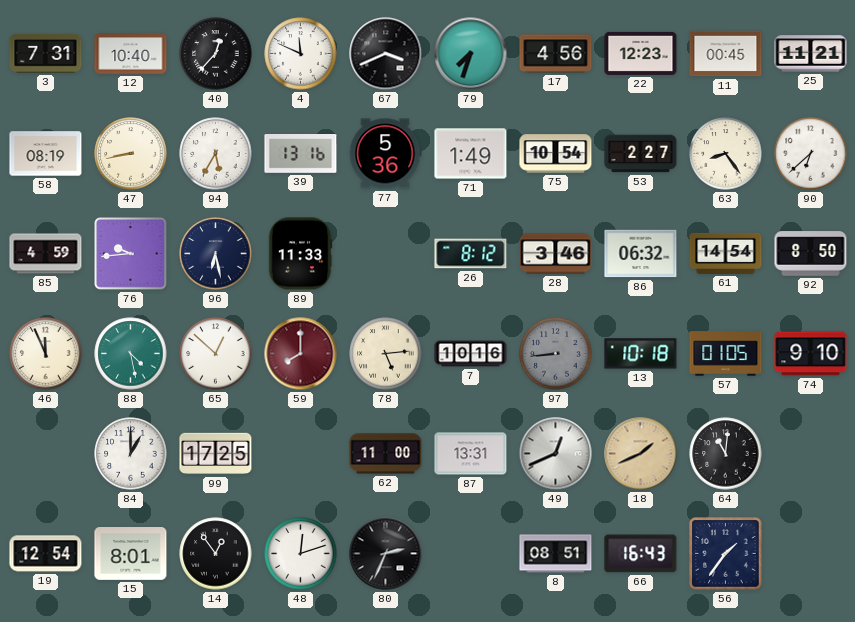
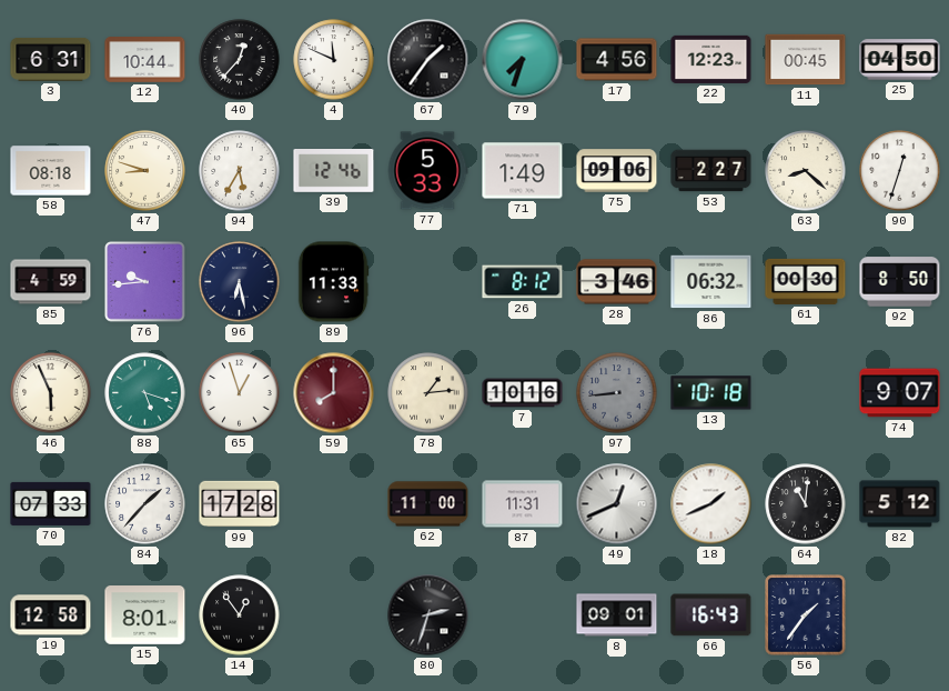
3: 7:31 -> 6:31 (51, 60)
12: 10:40 -> 10:44 (145, 60)
67: 3:41 -> 1:36 (428, 60)
25: 11:21 -> 04:50 (900, 60)
58: 08:19 -> 08:18 (51, 171)
47: 8:43 -> 8:48 (145, 171)
39: 13:16 -> 12:46 (334, 171)
77: 5:36 -> 5:33 (427, 171)
75: 10:54 -> 09:06 (617, 171)
63: 8:24 -> 8:22 (806, 171)
90: 6:38 -> 12:33 (900, 171)
61: 14:54 -> 00:30 (806, 281)
46: 11:56 -> 5:56 (51, 393)
88: 4:28 -> 5:18 (145, 393)
65: 12:52 -> 12:57 (240, 393)
78: 5:14 -> 1:14 (428, 393)
57: 01:05 -> none (726, 354)
74: 9:10 -> 9:07 (900, 393)
70: none -> 07:33 (51, 503)
84: 1:00 -> 1:37 (145, 504)
99: 17:25 -> 17:28 (240, 504)
87: 13:31 -> 11:31 (523, 504)
18 dial: champagne -> white (711, 504)
82: none -> 5:12 (900, 504)
19: 12:54 -> 12:58 (51, 615)
48: 12:12 -> none (301, 554)
80: 2:34 -> 2:33 (428, 615)
8: 08:51 -> 09:01 (617, 615)
